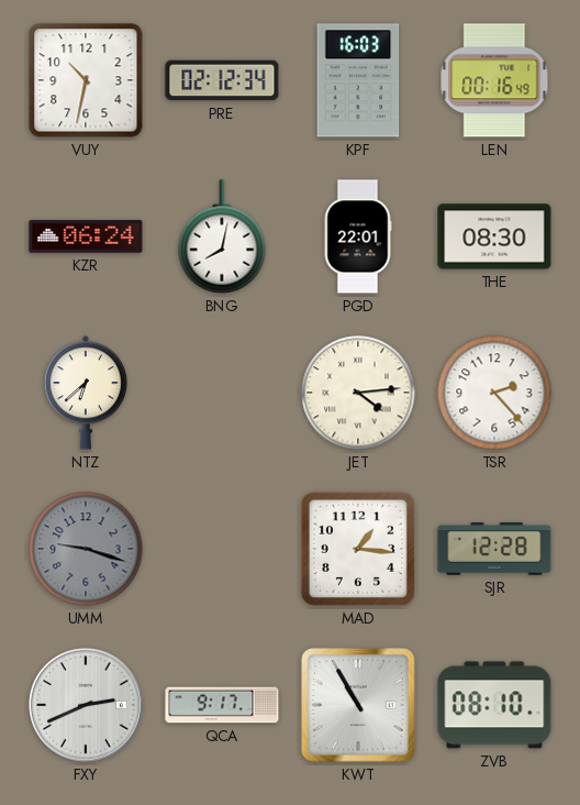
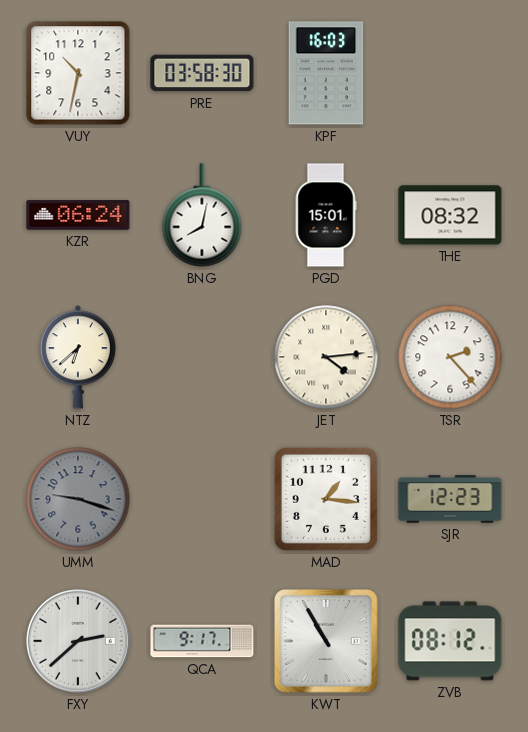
PRE: 02:12 -> 03:58 (202, 73)
LEN: 00:16 -> none (494, 80)
PGD: 22:01 -> 15:01 (326, 215)
THE: 08:30 -> 08:32 (450, 215)
SJR: 12:28 -> 12:23 (450, 499)
FXY: 2:41 -> 2:38 (79, 642)
ZVB: 08:10 -> 08:12 (450, 641)
